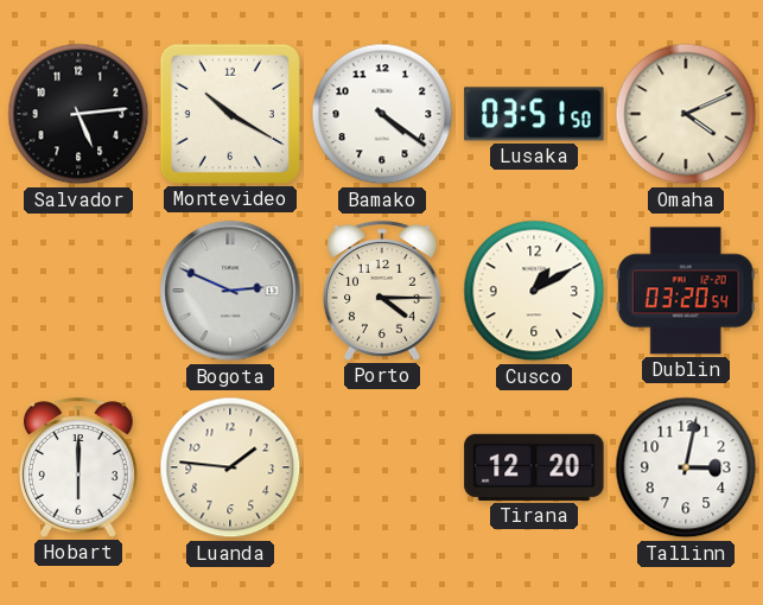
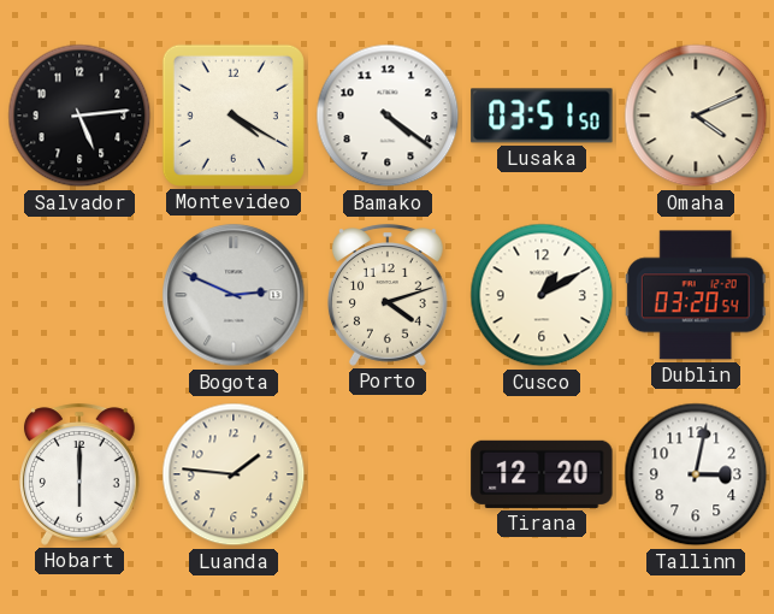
Montevideo: 10:20 -> 4:20 (234, 116)
Porto: 4:15 -> 4:12 (389, 295)
